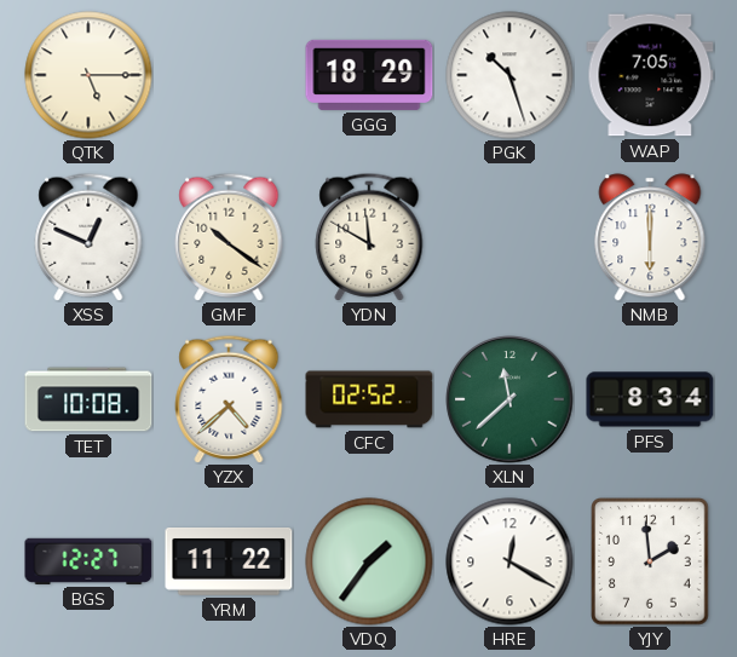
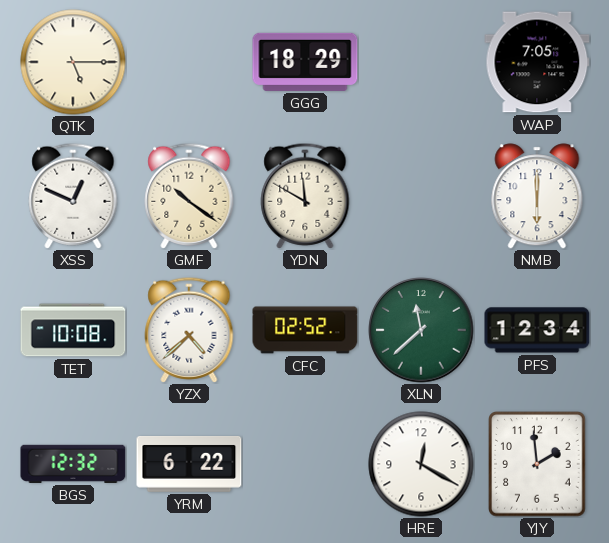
PGK: 10:27 -> none (509, 75)
PFS: 8:34 -> 12:34 (537, 330)
BGS: 12:27 -> 12:32 (73, 464)
YRM: 11:22 -> 6:22 (189, 465)
VDQ: 1:36 -> none (369, 561)
